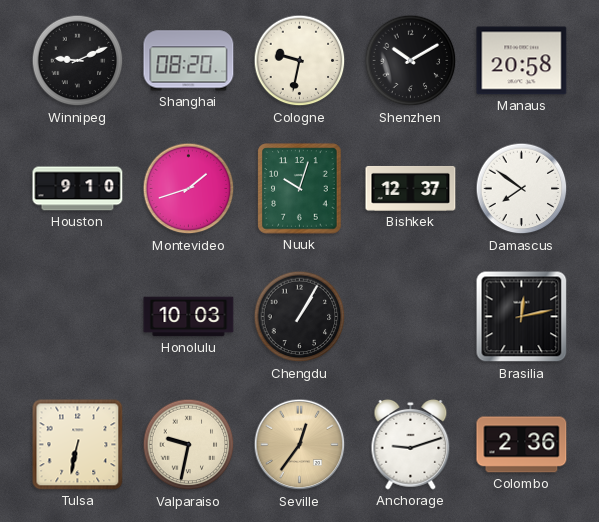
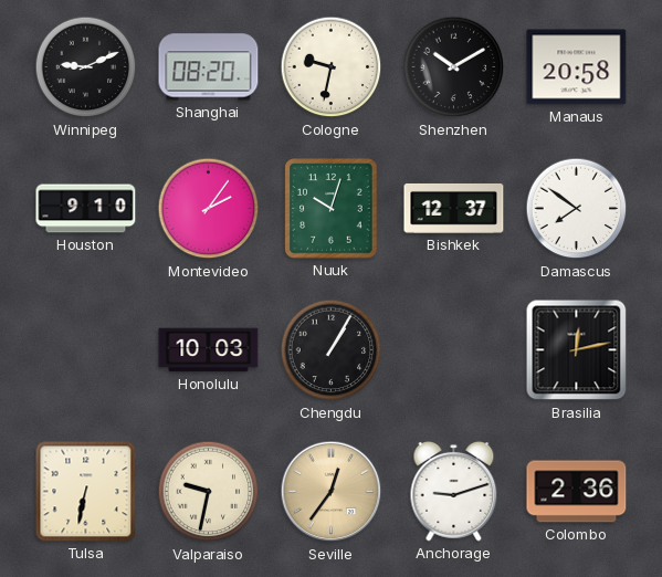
Montevideo: 1:42 -> 2:06 (209, 209)
